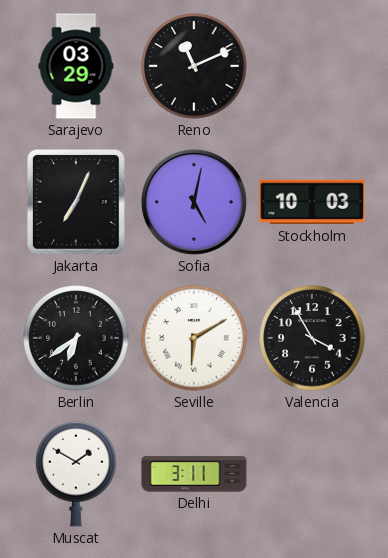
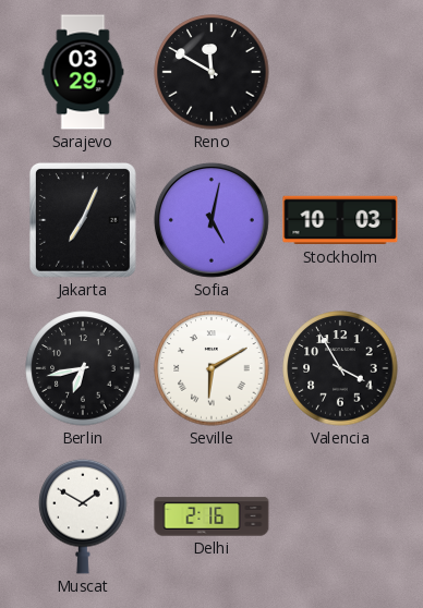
Reno: 11:11 -> 11:50 (211, 72)
Berlin: 6:39 -> 6:43 (83, 368)
Delhi: 3:11 -> 2:16 (211, 516)
